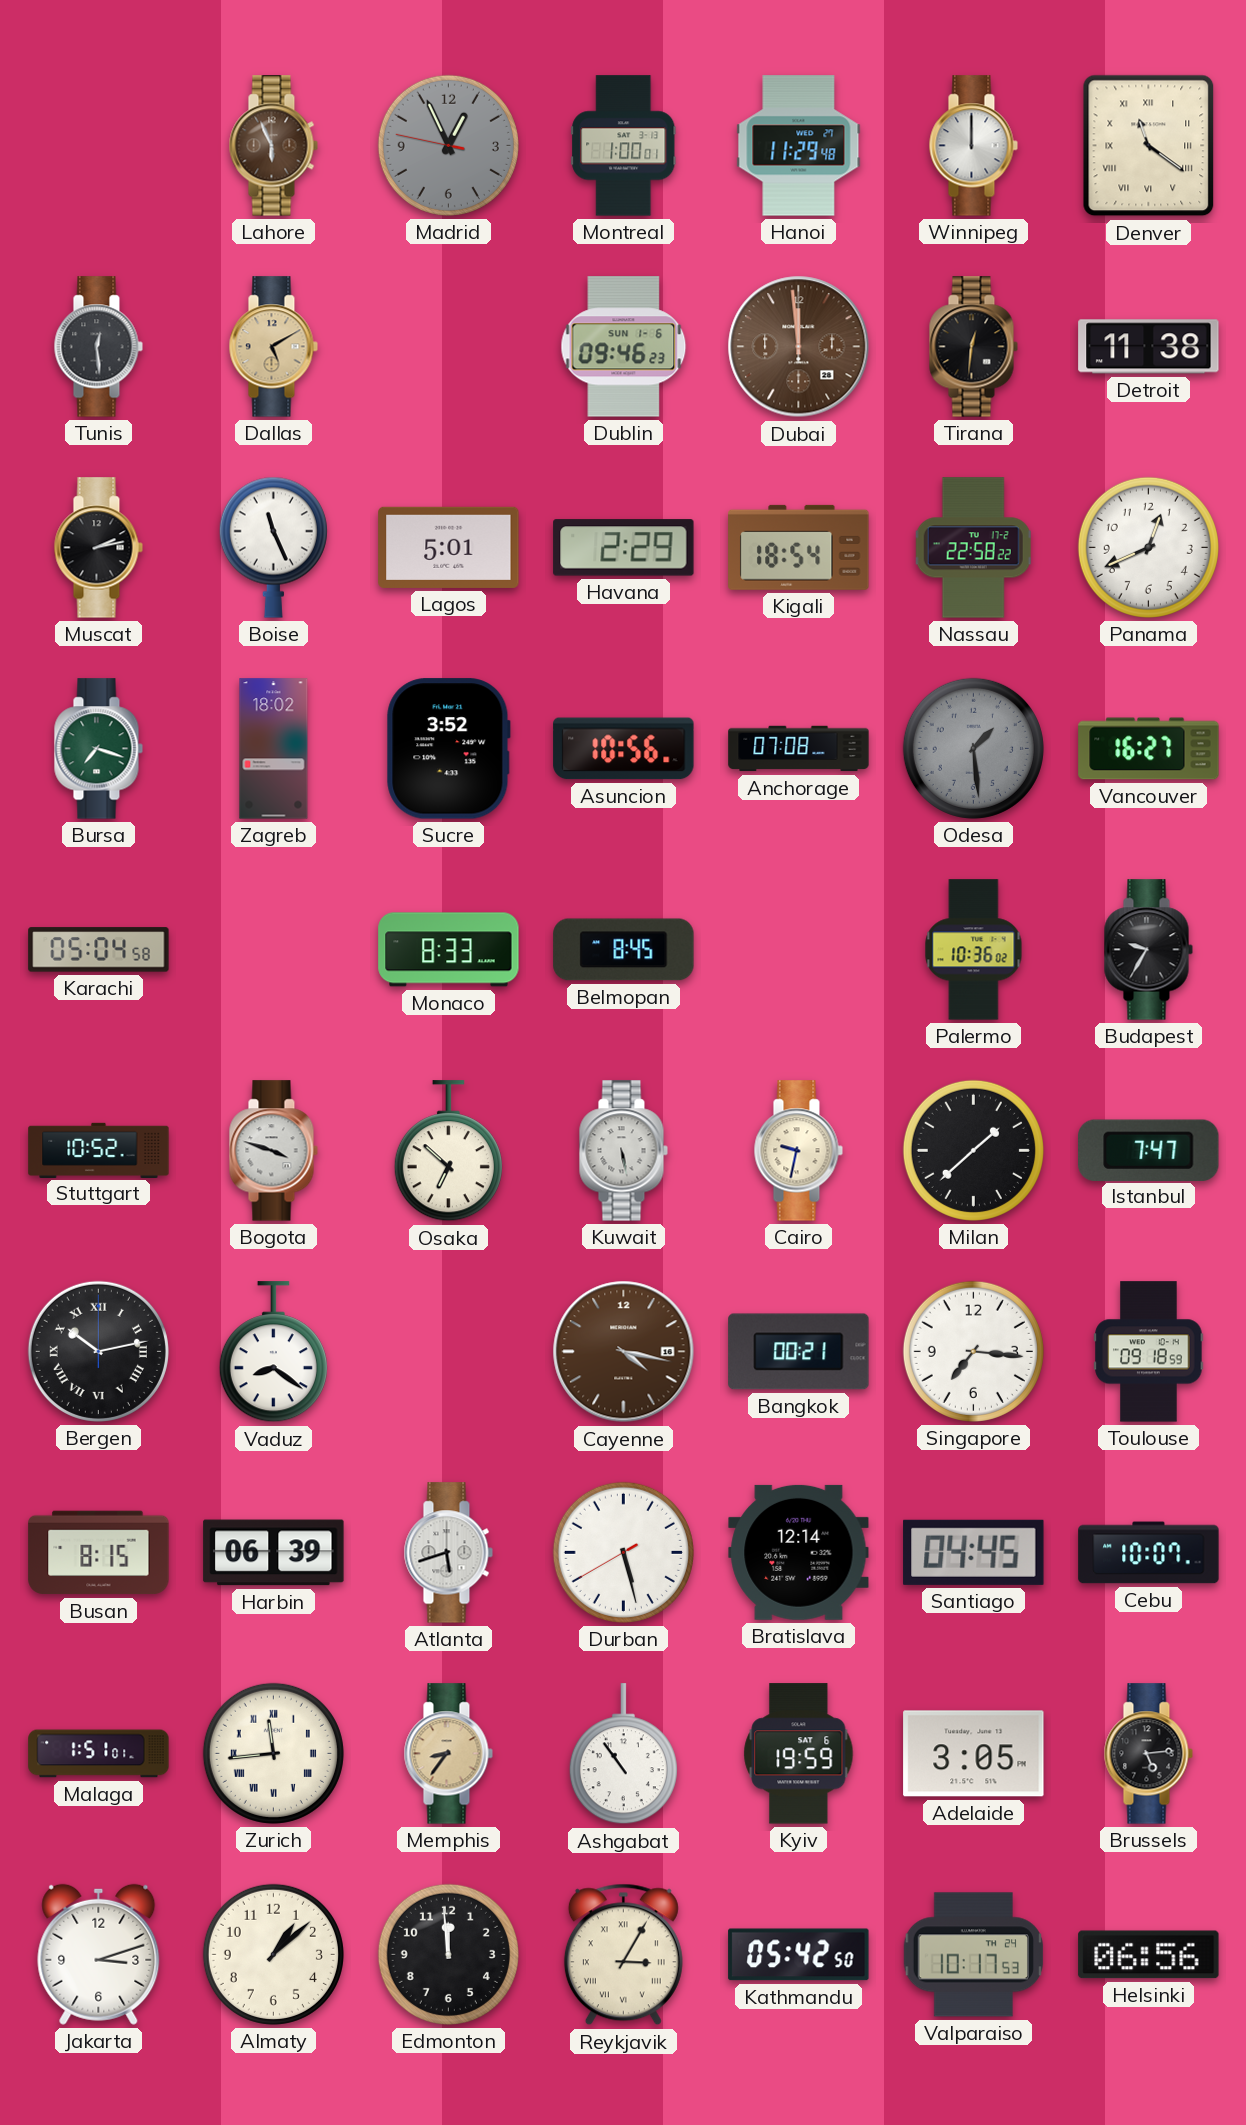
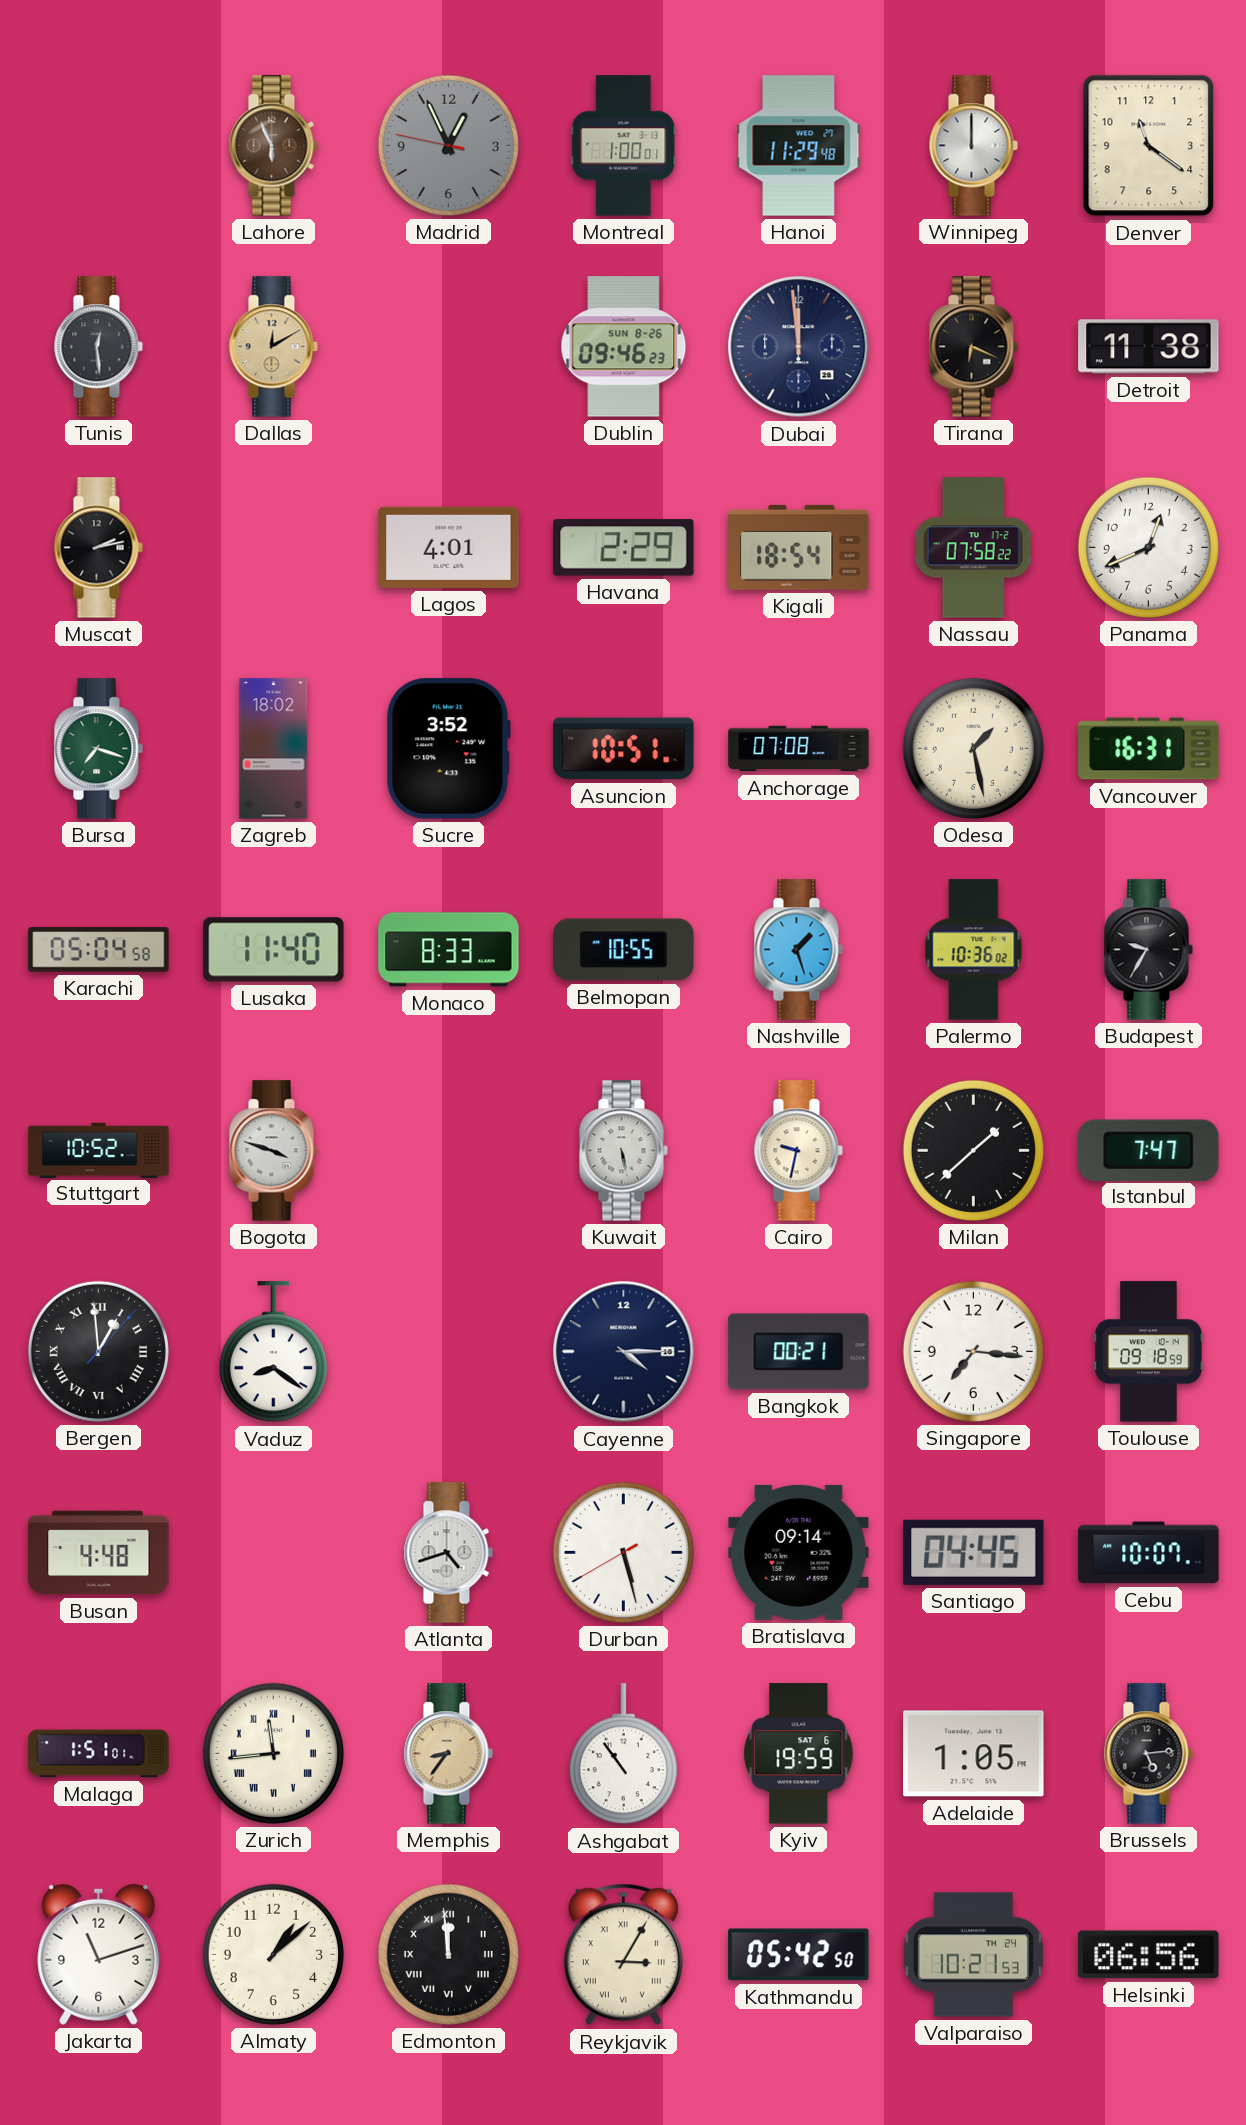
Denver numerals: Roman -> Arabic (1149, 146)
Dallas: 5:10 -> 12:10 (273, 347)
Dublin date: SUN 1-6 -> SUN 8-26 (624, 347)
Dubai dial: brown -> navy (799, 347)
Tirana: 12:31 -> 6:19 (973, 347)
Boise: 11:26 -> none (273, 547)
Lagos: 5:01 -> 4:01 (449, 547)
Nassau: 22:58 -> 07:58 (973, 548)
Asuncion: 10:56 -> 10:51 (624, 749)
Odesa: 1:29 -> 1:28 (973, 748)
Odesa dial: grey -> cream (973, 748)
Vancouver: 16:27 -> 16:31 (1149, 749)
Lusaka: none -> 11:40 (274, 950)
Belmopan: 8:45 -> 10:55 (624, 950)
Nashville: none -> 1:27 (798, 950)
Osaka: 6:52 -> none (448, 1151)
Bergen: 10:13 -> 12:59 (98, 1351)
Cayenne: 4:17 -> 4:15 (624, 1352)
Cayenne dial: brown -> navy (624, 1352)
Busan: 8:15 -> 4:48 (99, 1553)
Harbin: 06:39 -> none (274, 1553)
Atlanta: 5:42 -> 4:42 (448, 1553)
Bratislava: 12:14 -> 09:14 (799, 1552)
Adelaide: 3:05 -> 1:05 (974, 1754)
Jakarta: 3:12 -> 11:12 (99, 1954)
Edmonton numerals: Arabic -> Roman (448, 1954)
Valparaiso: 10:17 -> 10:21 (973, 1955)
